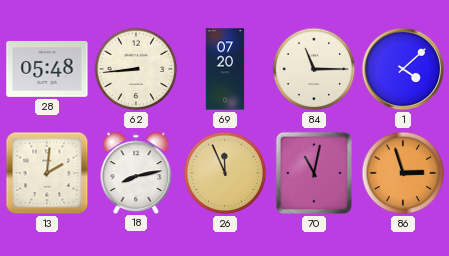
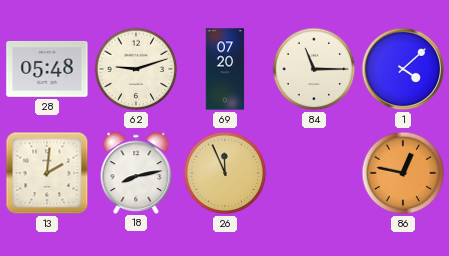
62: 8:44 -> 9:12 (136, 69)
70: 11:02 -> none (314, 173)
86: 2:57 -> 12:47 (403, 173)
